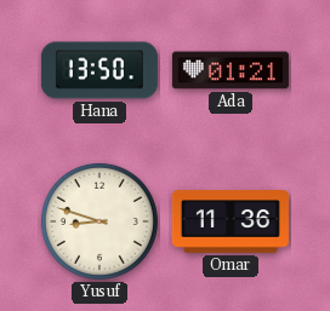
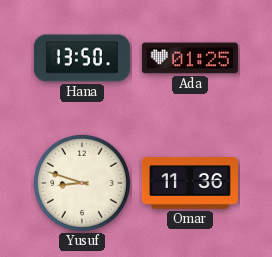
Ada: 01:21 -> 01:25 (190, 58)
